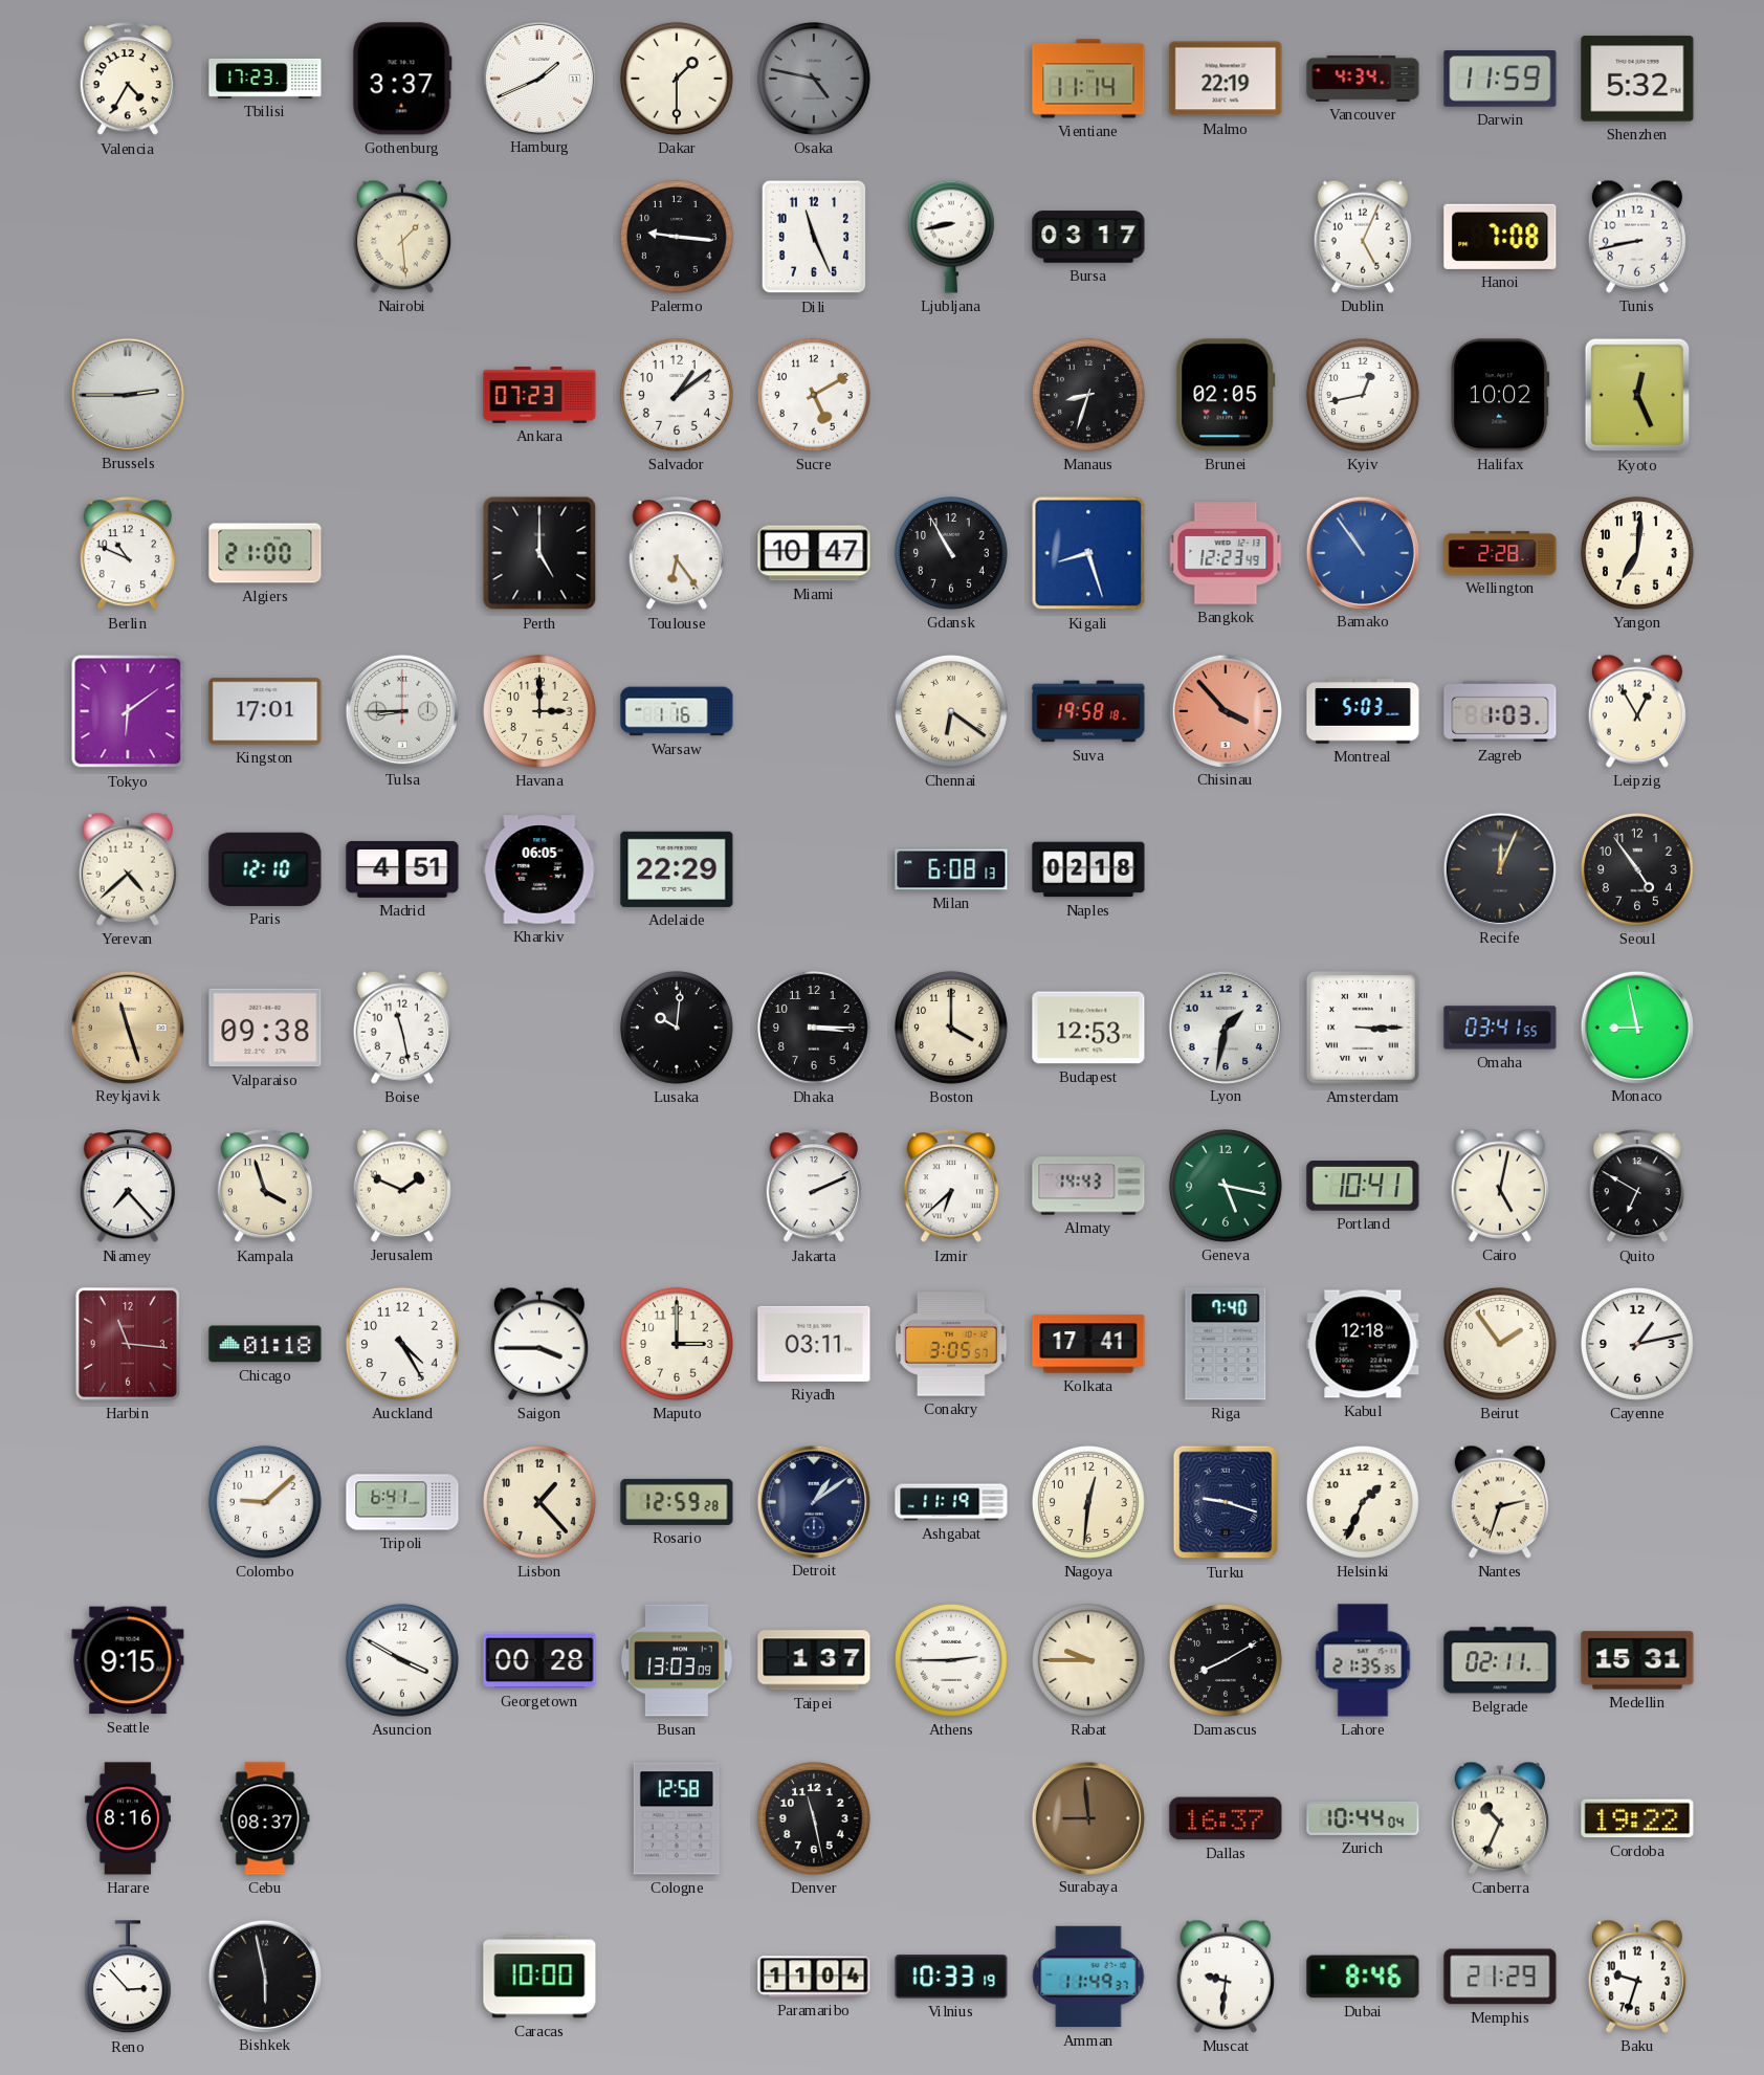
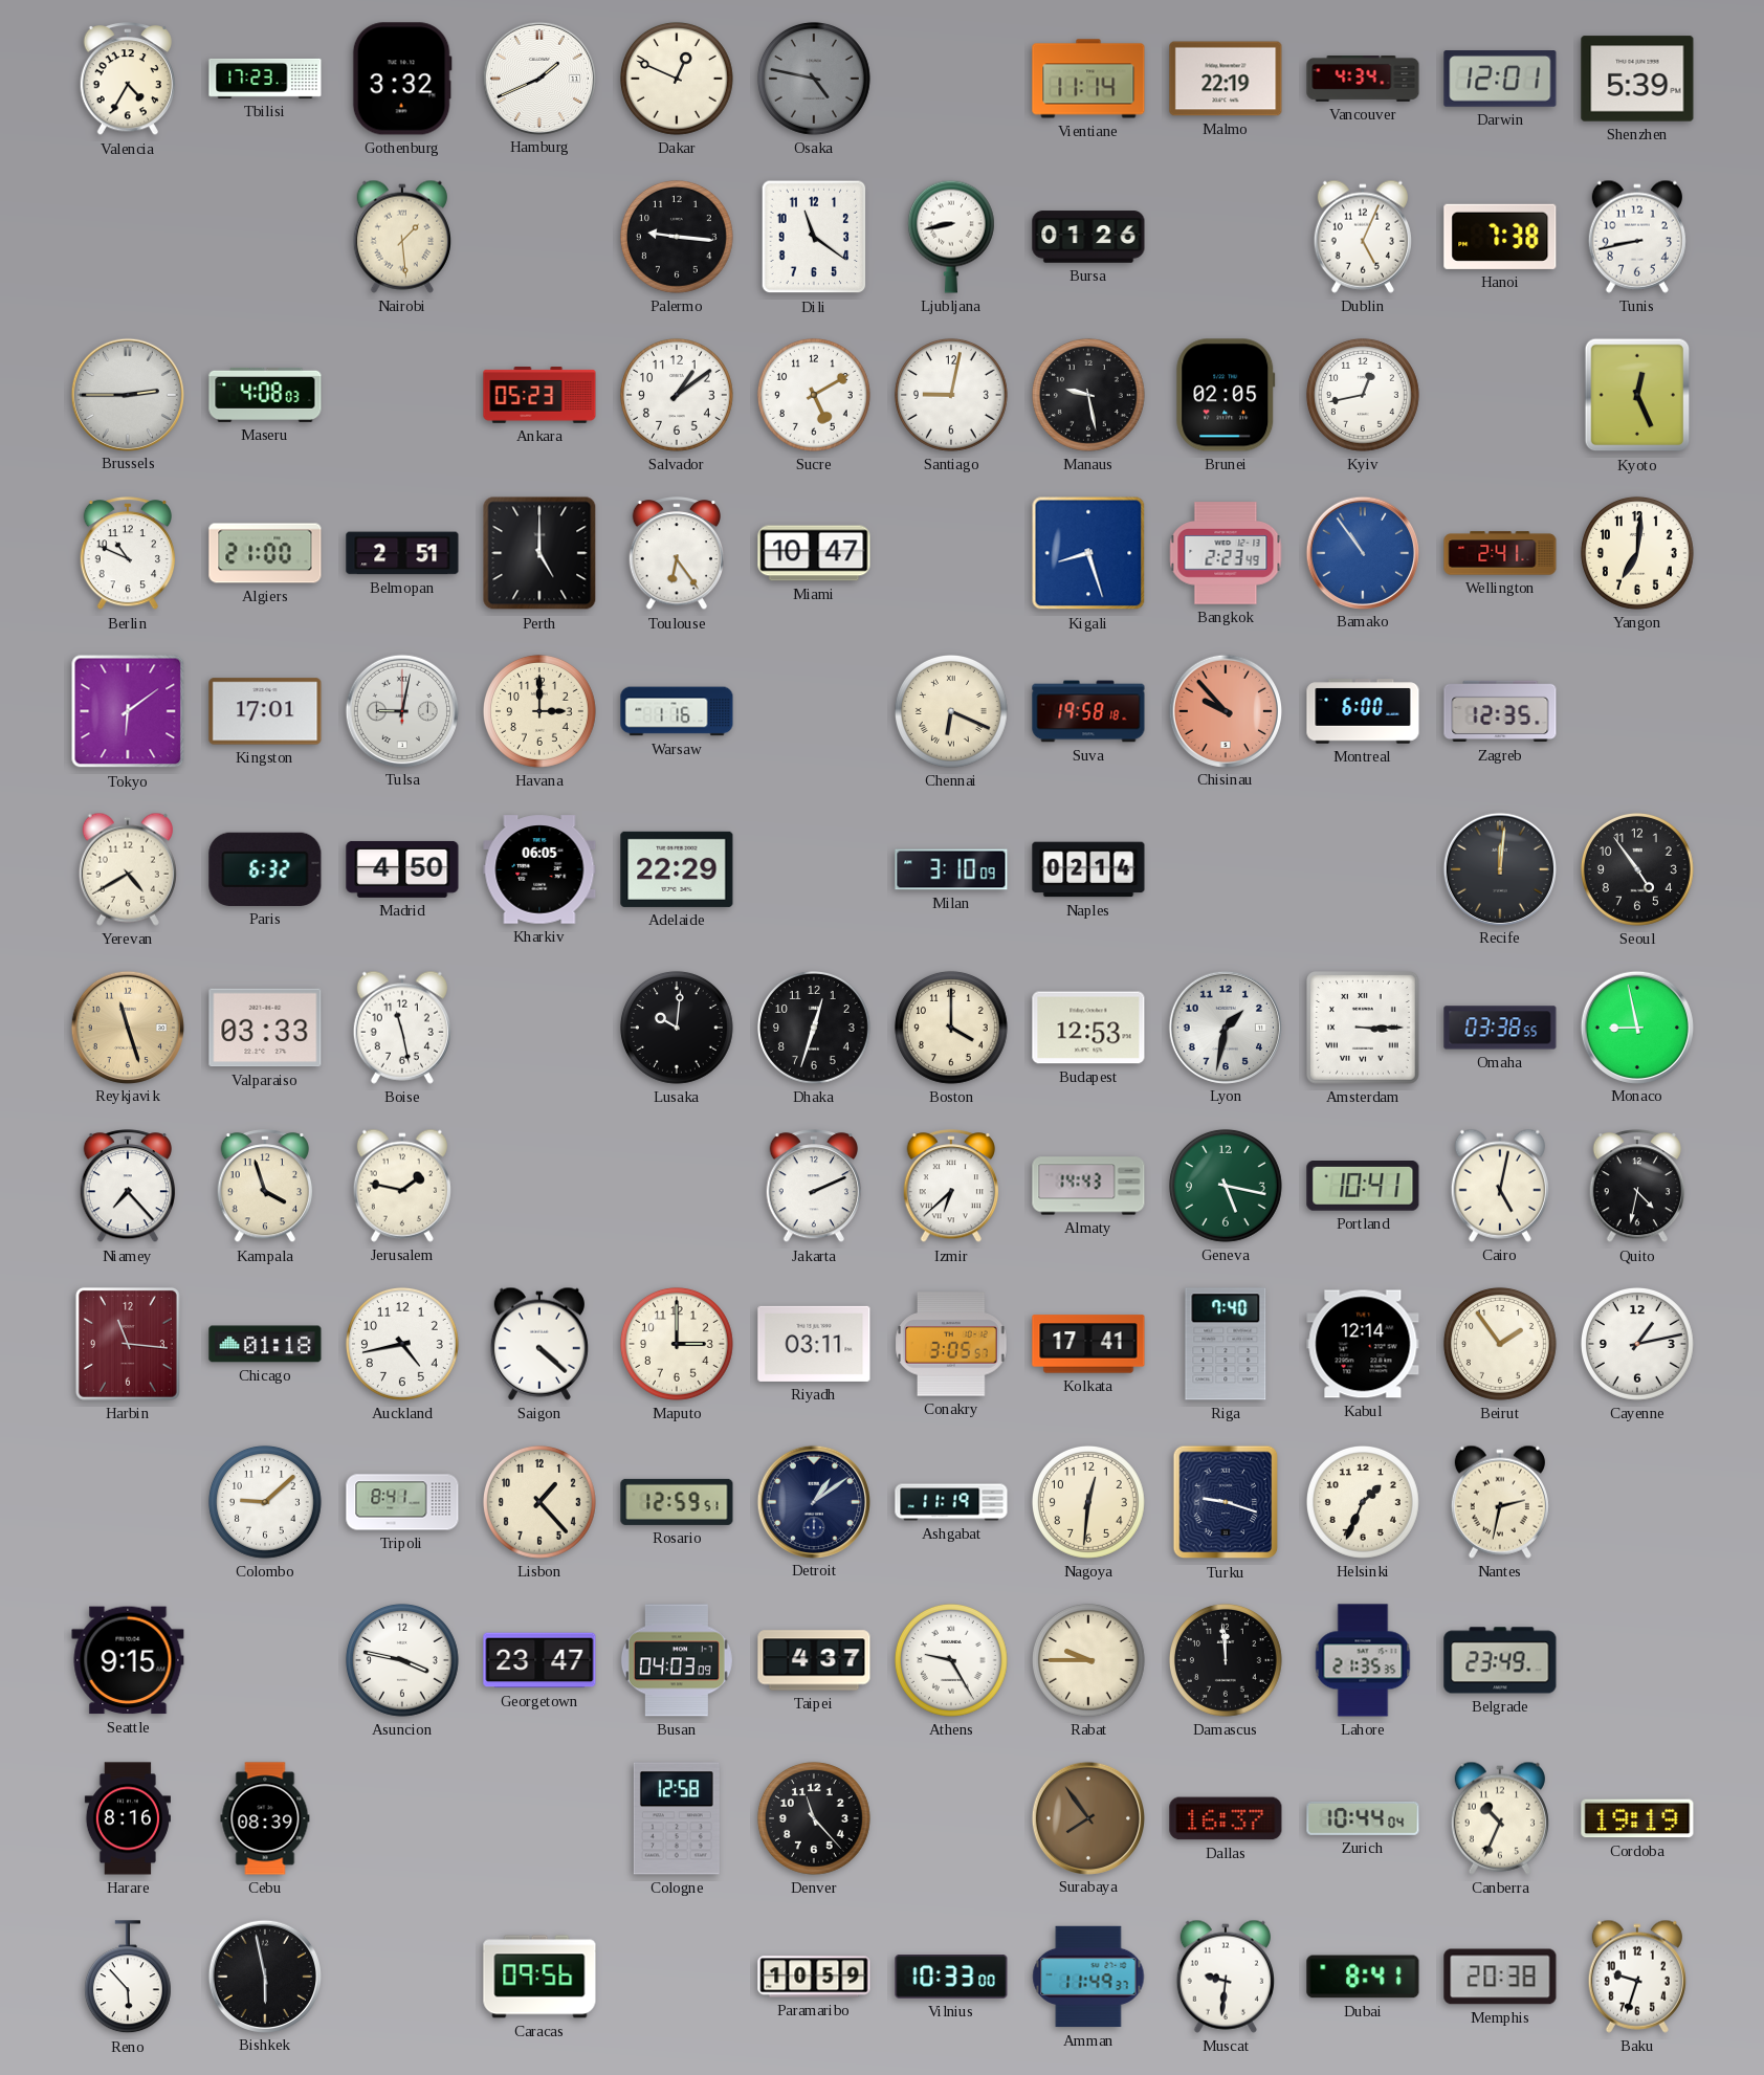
Gothenburg: 3:37 -> 3:32 (402, 79)
Dakar: 1:30 -> 12:49 (677, 79)
Darwin: 11:59 -> 12:01 (1500, 79)
Shenzhen: 5:32 -> 5:39 (1637, 79)
Dili: 11:26 -> 11:21 (814, 237)
Bursa: 03:17 -> 01:26 (1088, 237)
Hanoi: 7:08 -> 7:38 (1500, 237)
Maseru: none -> 4:08 (265, 395)
Ankara: 07:23 -> 05:23 (539, 395)
Santiago: none -> 9:02 (951, 395)
Manaus: 8:33 -> 9:28 (1088, 395)
Halifax: 10:02 -> none (1500, 395)
Belmopan: none -> 2:51 (402, 553)
Gdansk: 10:55 -> none (951, 553)
Bangkok: 12:23 -> 2:23 (1226, 553)
Wellington: 2:28 -> 2:41 (1500, 553)
Tulsa: 8:45 -> 9:02 (401, 710)
Chennai: 6:21 -> 6:19 (951, 711)
Chisinau: 3:53 -> 9:53 (1225, 710)
Montreal: 5:03 -> 6:00 (1363, 711)
Zagreb: 1:03 -> 12:35 (1500, 711)
Leipzig: 12:55 -> none (1637, 711)
Yerevan: 4:38 -> 4:40 (128, 869)
Paris: 12:10 -> 6:32 (265, 869)
Madrid: 4:51 -> 4:50 (402, 869)
Milan: 6:08 -> 3:10 (951, 869)
Naples: 02:18 -> 02:14 (1088, 869)
Recife: 12:04 -> 12:01 (1499, 868)
Valparaiso: 09:38 -> 03:33 (265, 1028)
Dhaka: 3:15 -> 12:33 (814, 1028)
Omaha: 03:41 -> 03:38 (1500, 1028)
Jerusalem: 1:49 -> 1:47 (402, 1186)
Quito: 6:50 -> 4:32 (1637, 1187)
Auckland: 4:25 -> 4:43 (402, 1344)
Saigon: 3:45 -> 4:22 (539, 1344)
Kabul: 12:18 -> 12:14 (1363, 1344)
Tripoli: 6:41 -> 8:41 (402, 1502)
Rosario: 12:59:28 -> 12:59:51 (677, 1502)
Nantes: 2:33 -> 2:32 (1500, 1502)
Asuncion: 3:50 -> 3:47 (402, 1660)
Georgetown: 00:28 -> 23:47 (539, 1660)
Busan: 13:03 -> 04:03 (677, 1660)
Taipei: 1:37 -> 4:37 (814, 1660)
Athens: 2:45 -> 9:25 (951, 1660)
Damascus: 8:10 -> 11:59 (1226, 1660)
Belgrade: 02:11 -> 23:49 (1500, 1660)
Medellin: 15:31 -> none (1637, 1660)
Cebu: 08:37 -> 08:39 (265, 1818)
Denver: 11:28 -> 11:23 (814, 1818)
Surabaya: 8:59 -> 7:54 (1087, 1817)
Cordoba: 19:22 -> 19:19 (1637, 1818)
Reno: 2:53 -> 5:53 (128, 1978)
Caracas: 10:00 -> 09:56 (539, 1977)
Paramaribo: 11:04 -> 10:59 (814, 1977)
Vilnius: 10:33:19 -> 10:33:00 (951, 1978)
Dubai: 8:46 -> 8:41 (1363, 1977)
Memphis: 21:29 -> 20:38 (1500, 1977)
